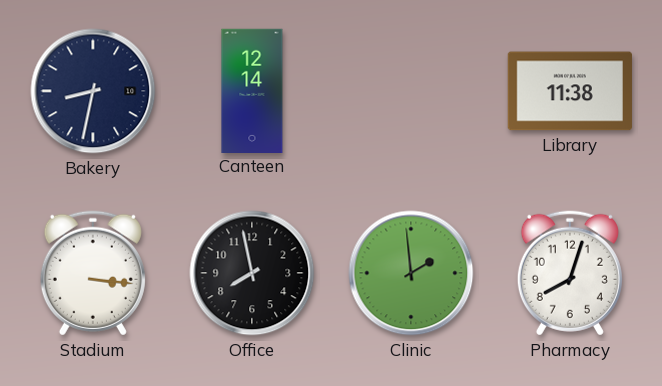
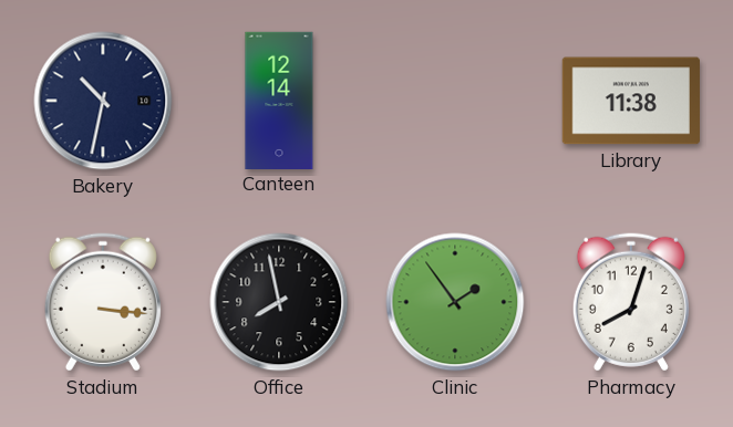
Bakery: 8:32 -> 10:32 (103, 101)
Clinic: 1:59 -> 1:54 (455, 302)
